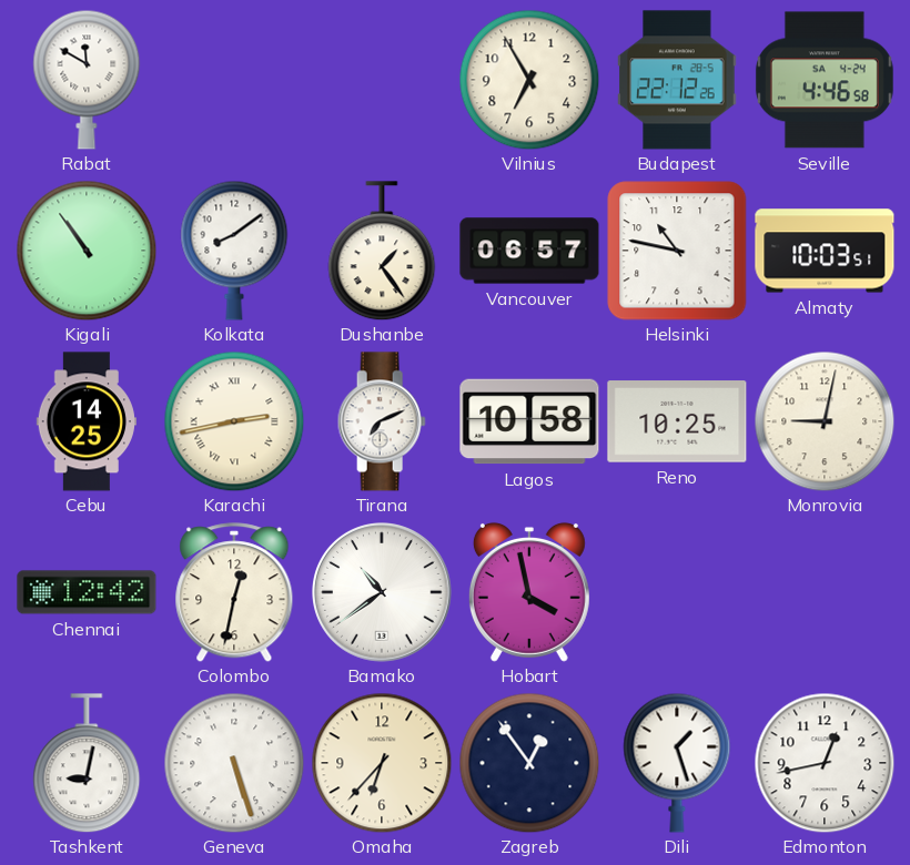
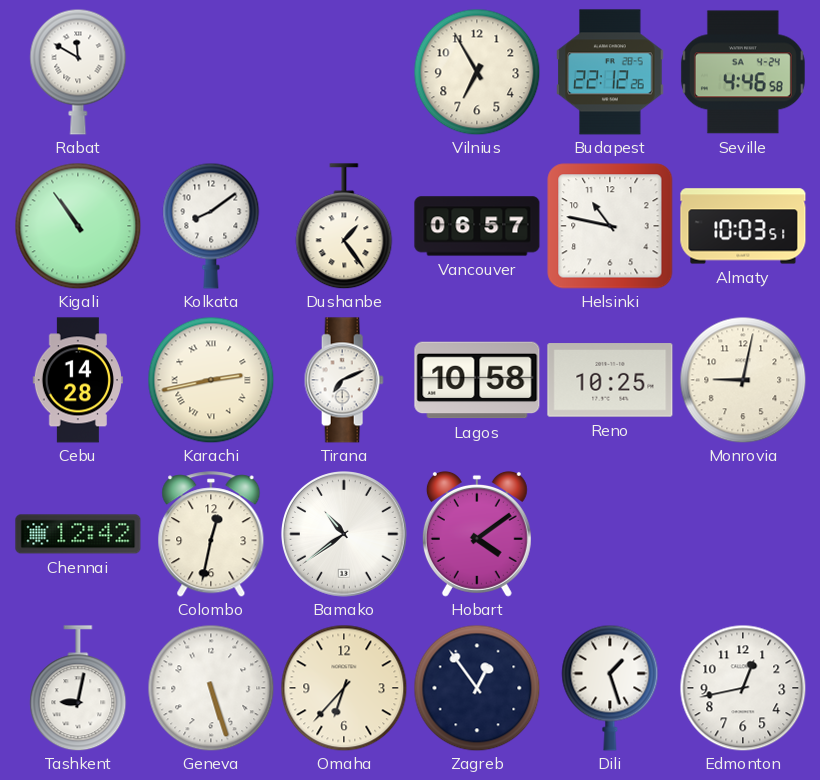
Cebu: 14:25 -> 14:28 (77, 380)
Hobart: 3:58 -> 4:09 (477, 534)
